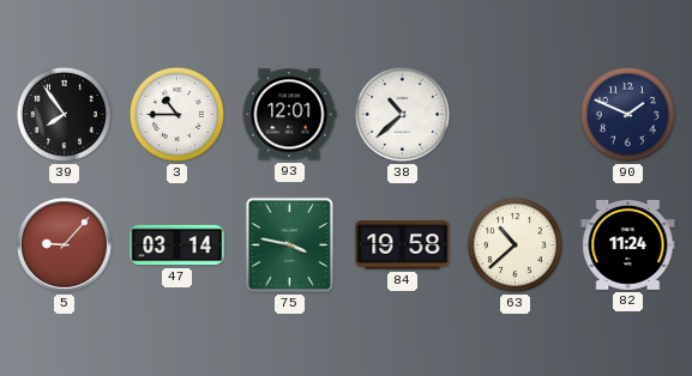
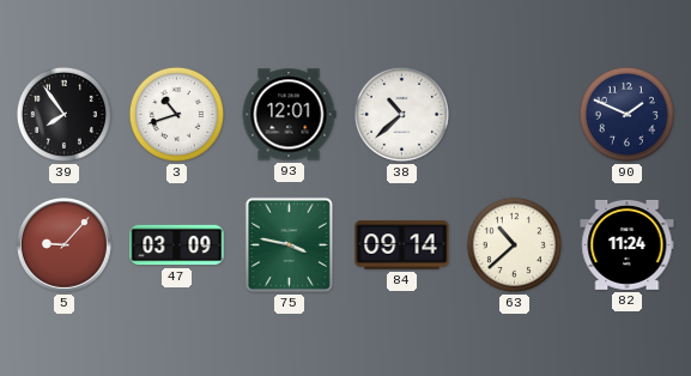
3: 10:45 -> 10:42 (176, 114)
47: 03:14 -> 03:09 (177, 245)
84: 19:58 -> 09:14 (402, 245)
